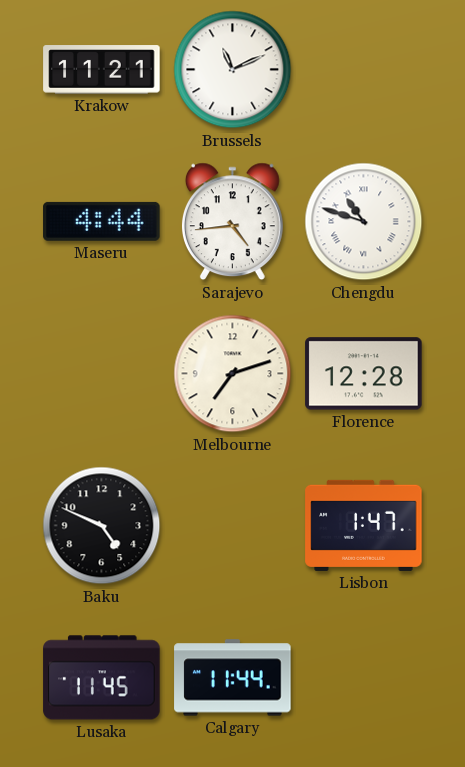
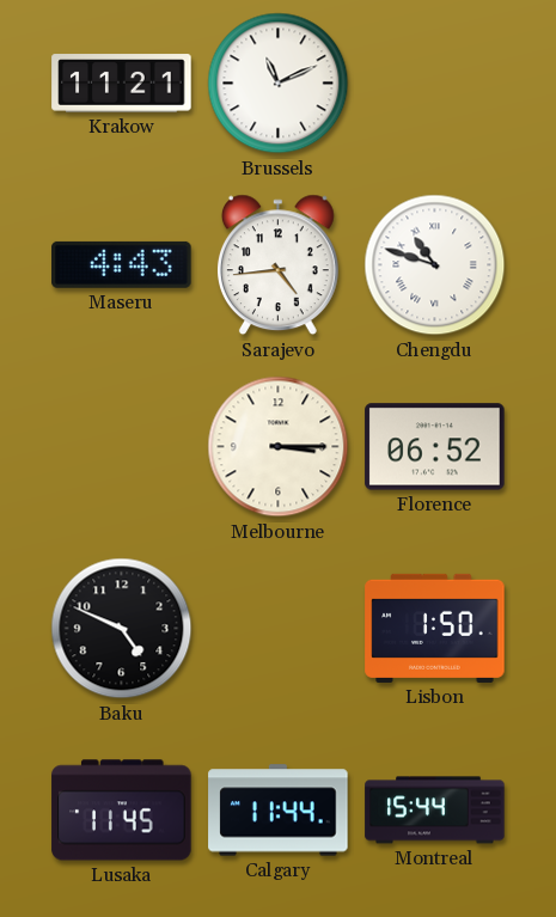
Maseru: 4:44 -> 4:43 (122, 264)
Melbourne: 7:12 -> 3:15 (279, 447)
Florence: 12:28 -> 06:52 (435, 447)
Lisbon: 1:47 -> 1:50 (435, 628)
Montreal: none -> 15:44 (435, 811)
